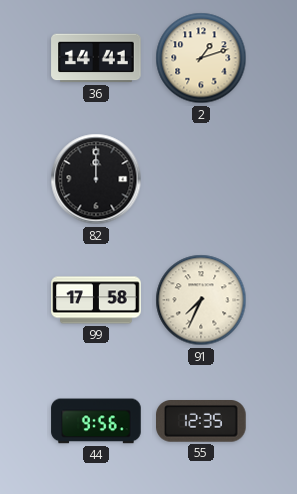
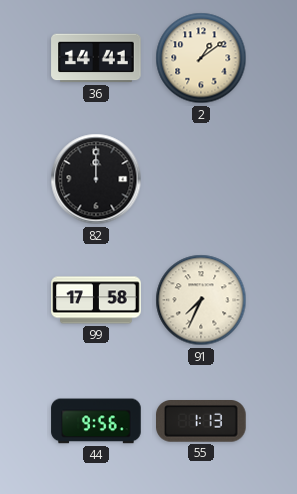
2: 1:12 -> 1:09 (201, 58)
55: 12:35 -> 1:13 (201, 422)
